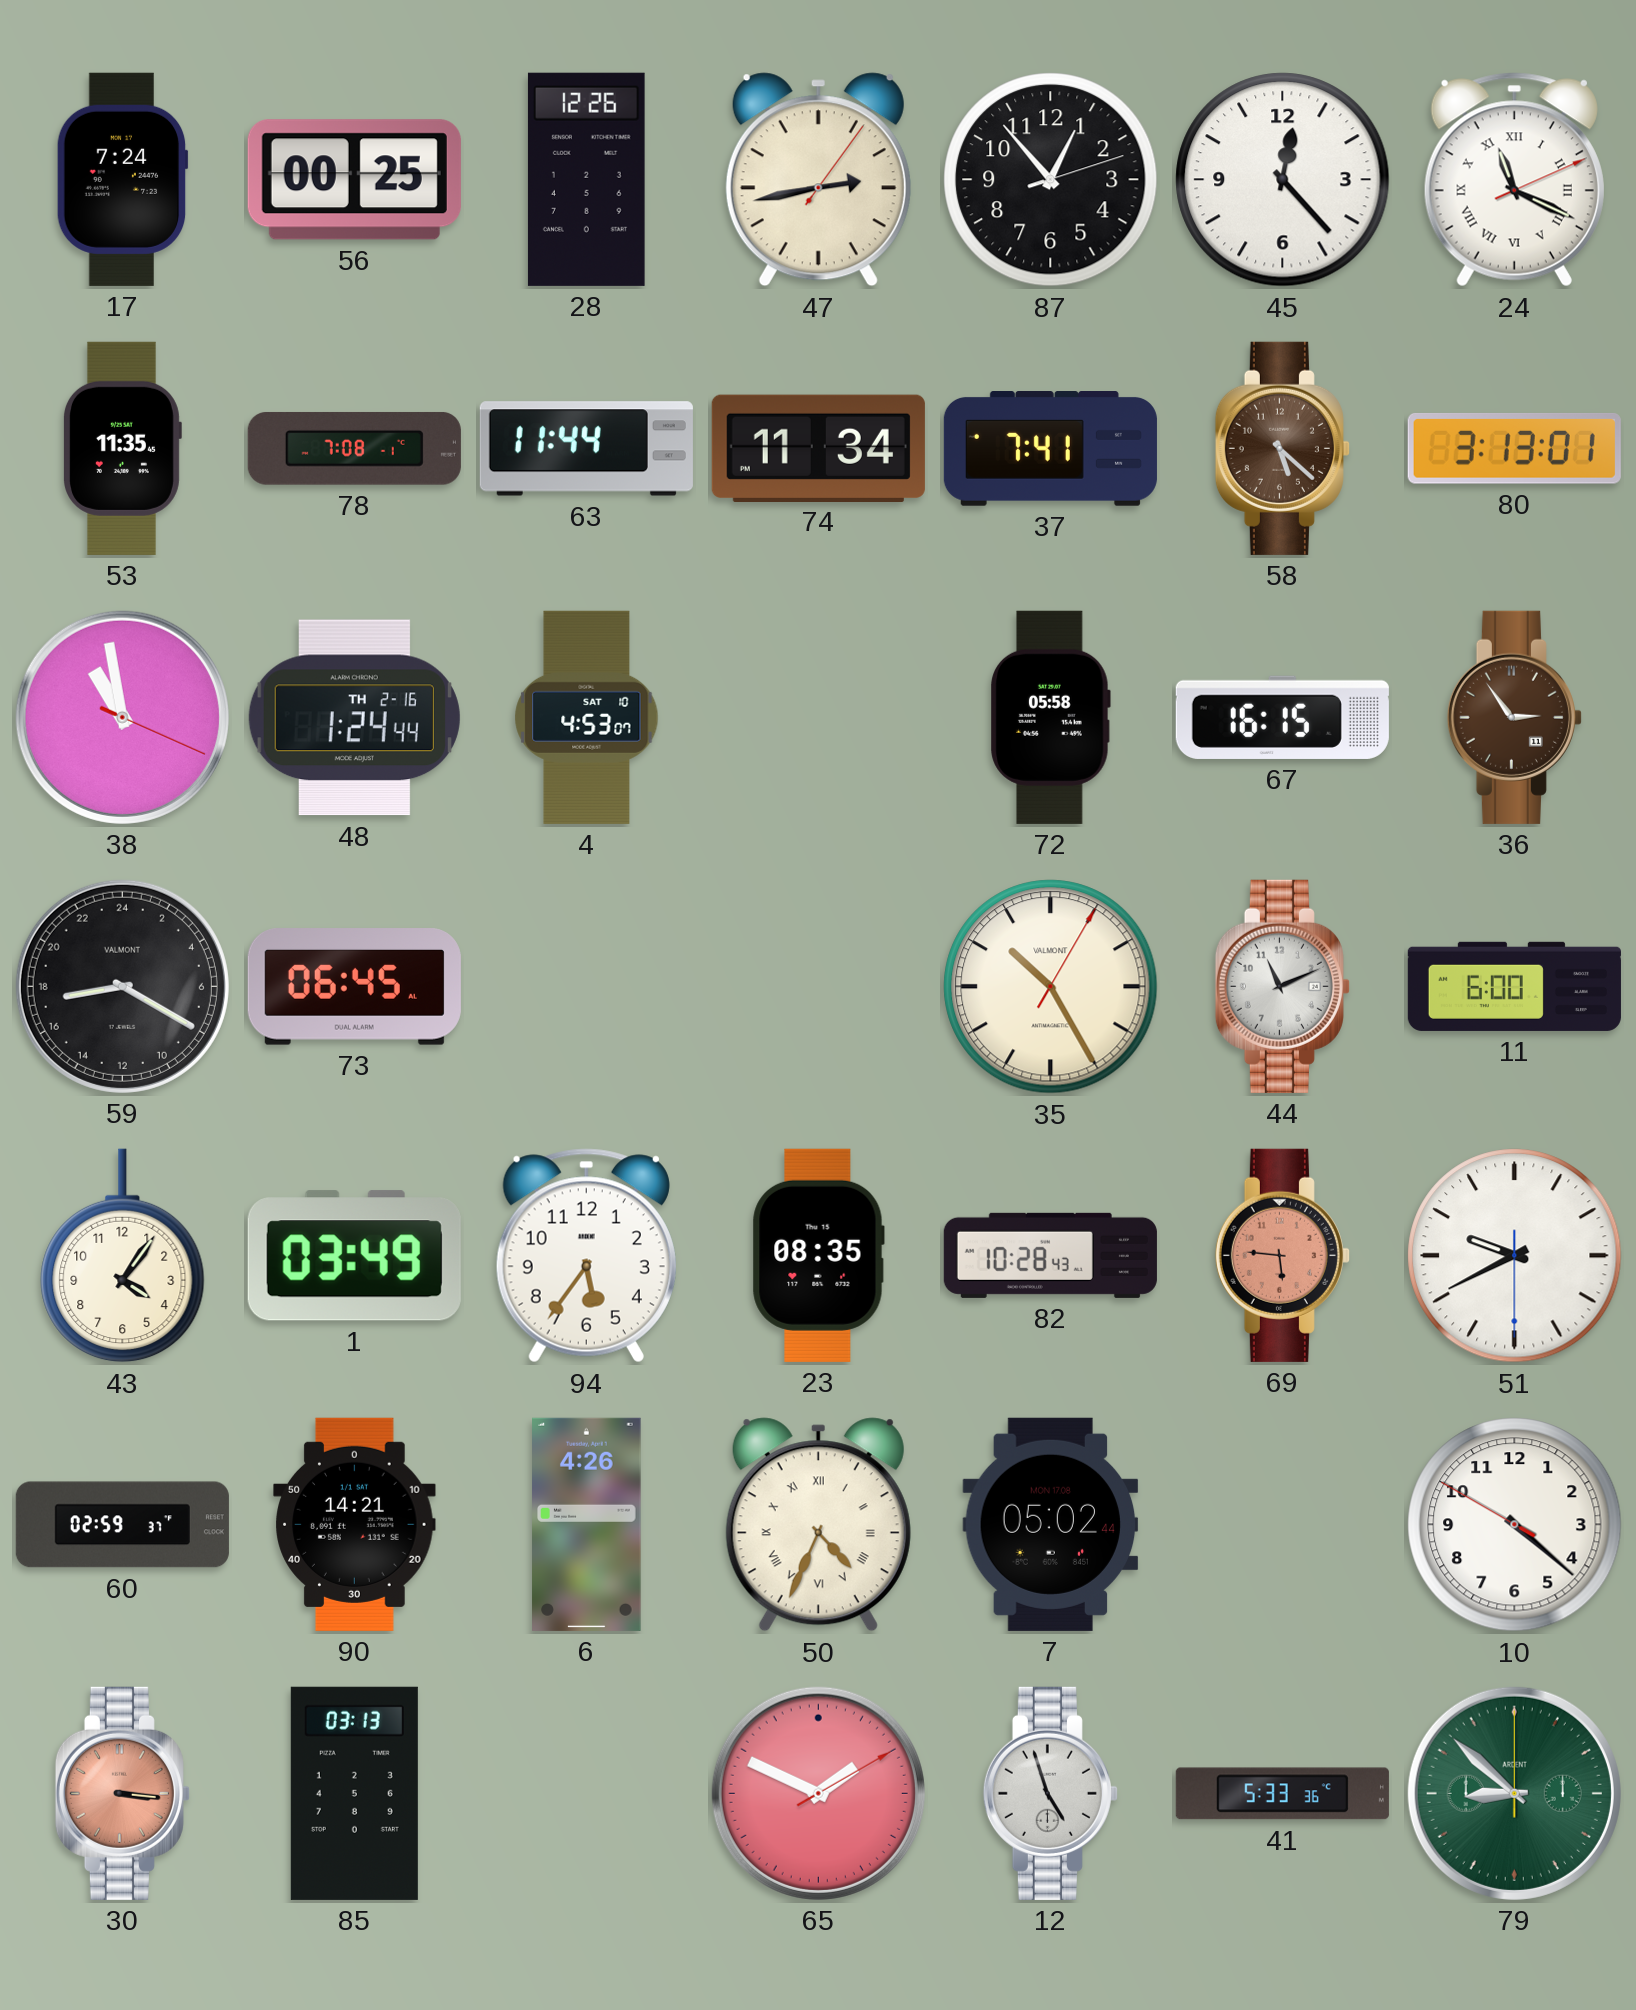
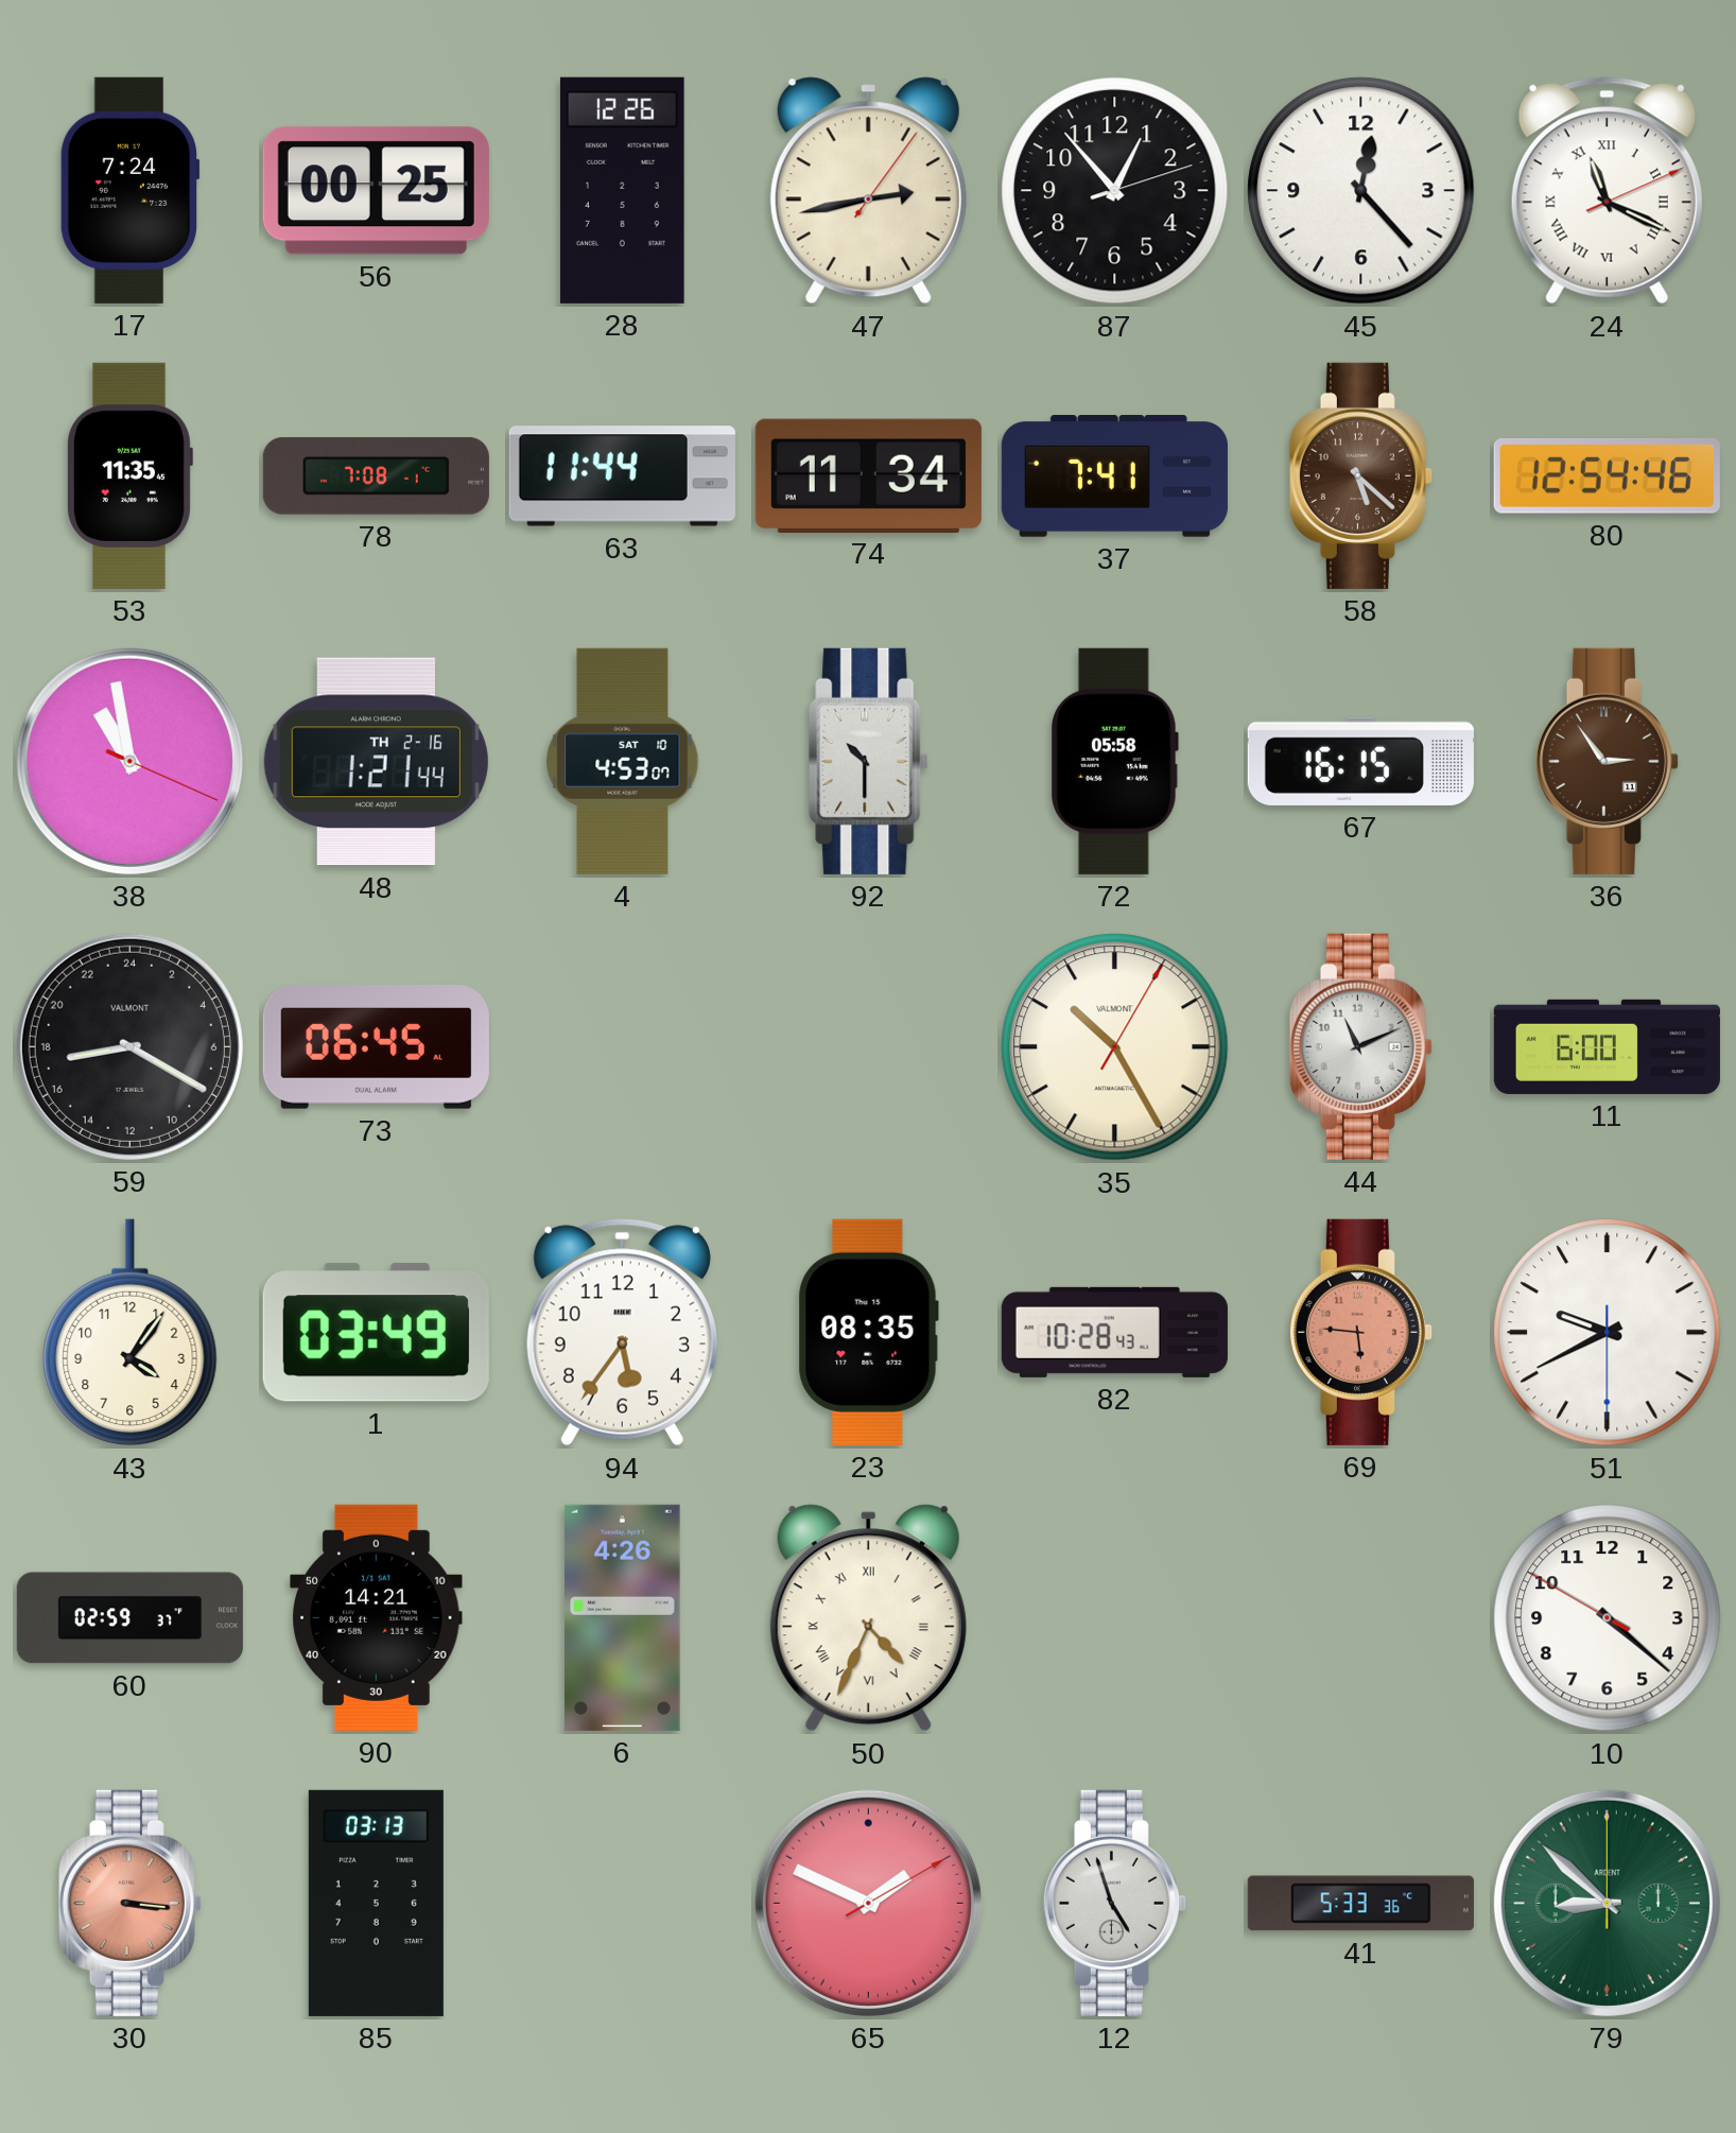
80: 3:13 -> 12:54 (1607, 475)
48: 1:24 -> 1:21 (376, 762)
92: none -> 10:30 (869, 761)
7: 05:02 -> none (1051, 1524)
